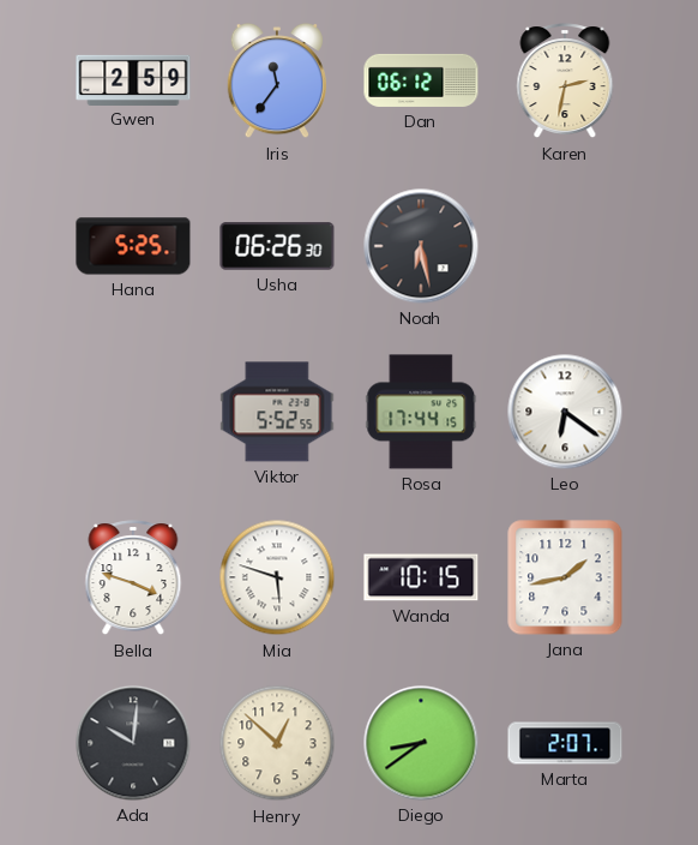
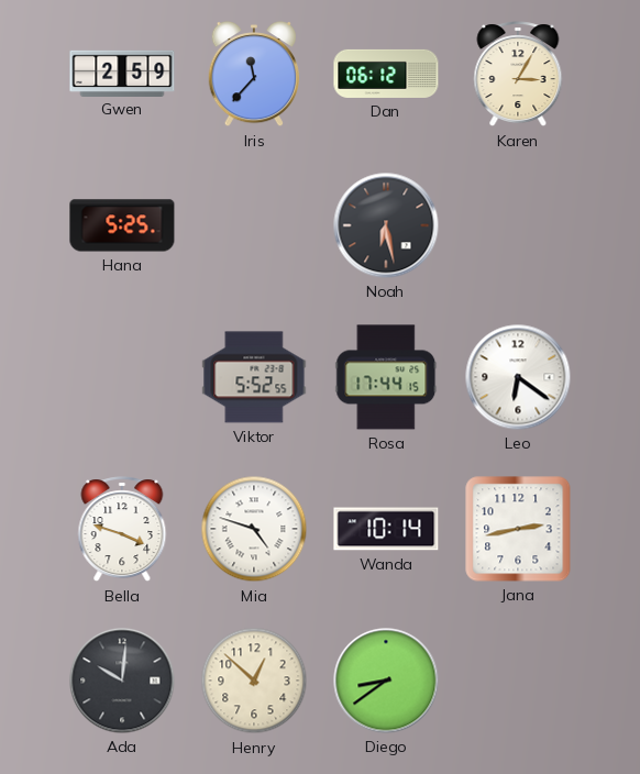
Iris: 11:36 -> 11:37 (254, 74)
Karen: 2:32 -> 3:05 (518, 75)
Usha: 06:26 -> none (277, 246)
Mia: 5:48 -> 4:48 (254, 529)
Wanda: 10:15 -> 10:14 (386, 529)
Jana: 1:43 -> 2:43 (518, 529)
Marta: 2:07 -> none (565, 743)
